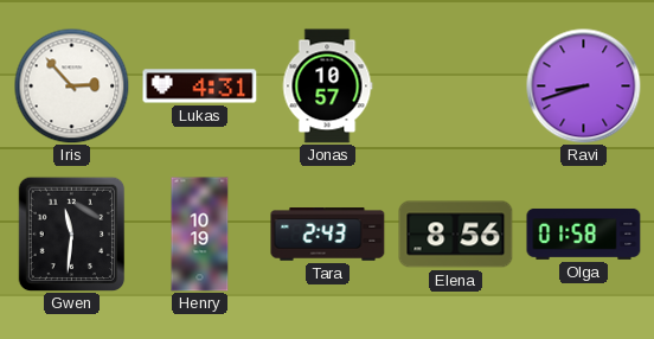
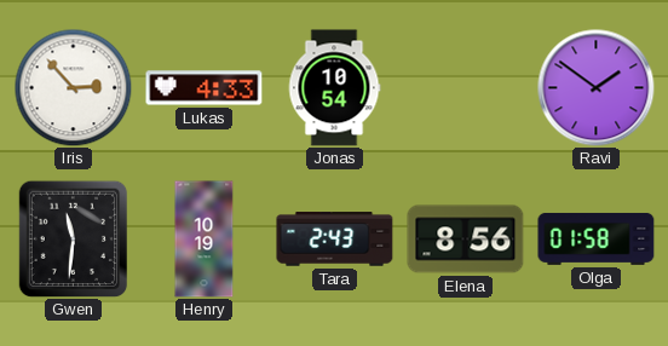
Lukas: 4:31 -> 4:33 (205, 88)
Jonas: 10:57 -> 10:54 (334, 88)
Ravi: 8:42 -> 1:51 (597, 88)
